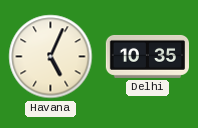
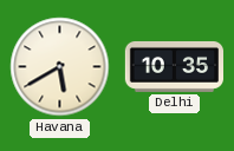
Havana: 5:04 -> 5:40 (60, 67)
